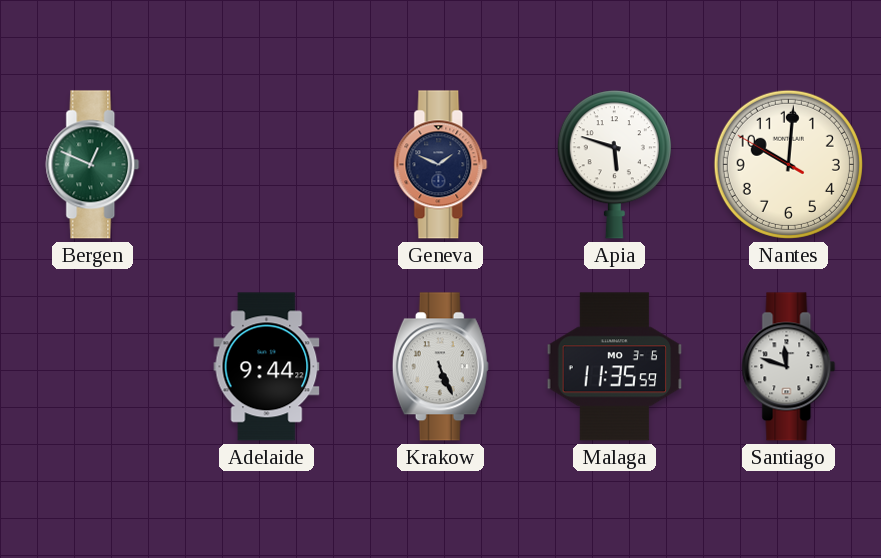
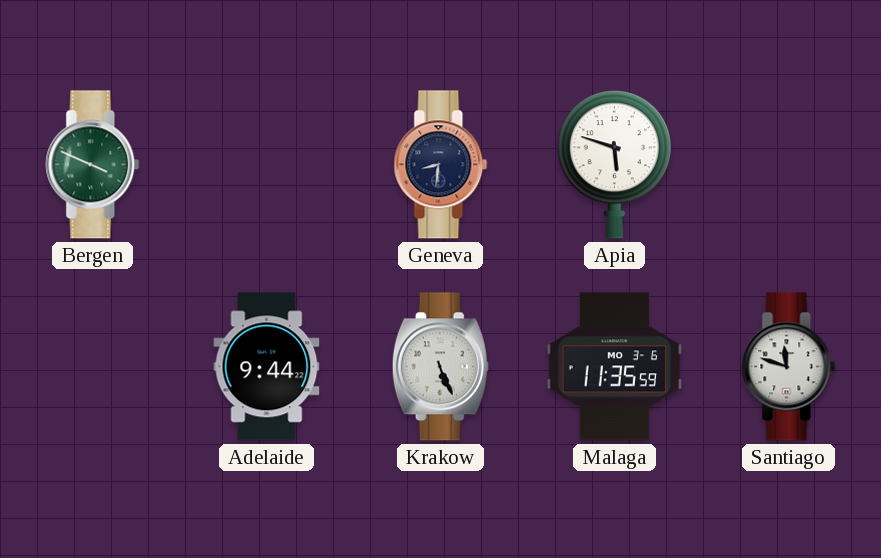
Bergen: 12:49 -> 3:49 (93, 165)
Geneva: 1:49 -> 8:31 (441, 165)
Nantes: 10:00 -> none (788, 164)
